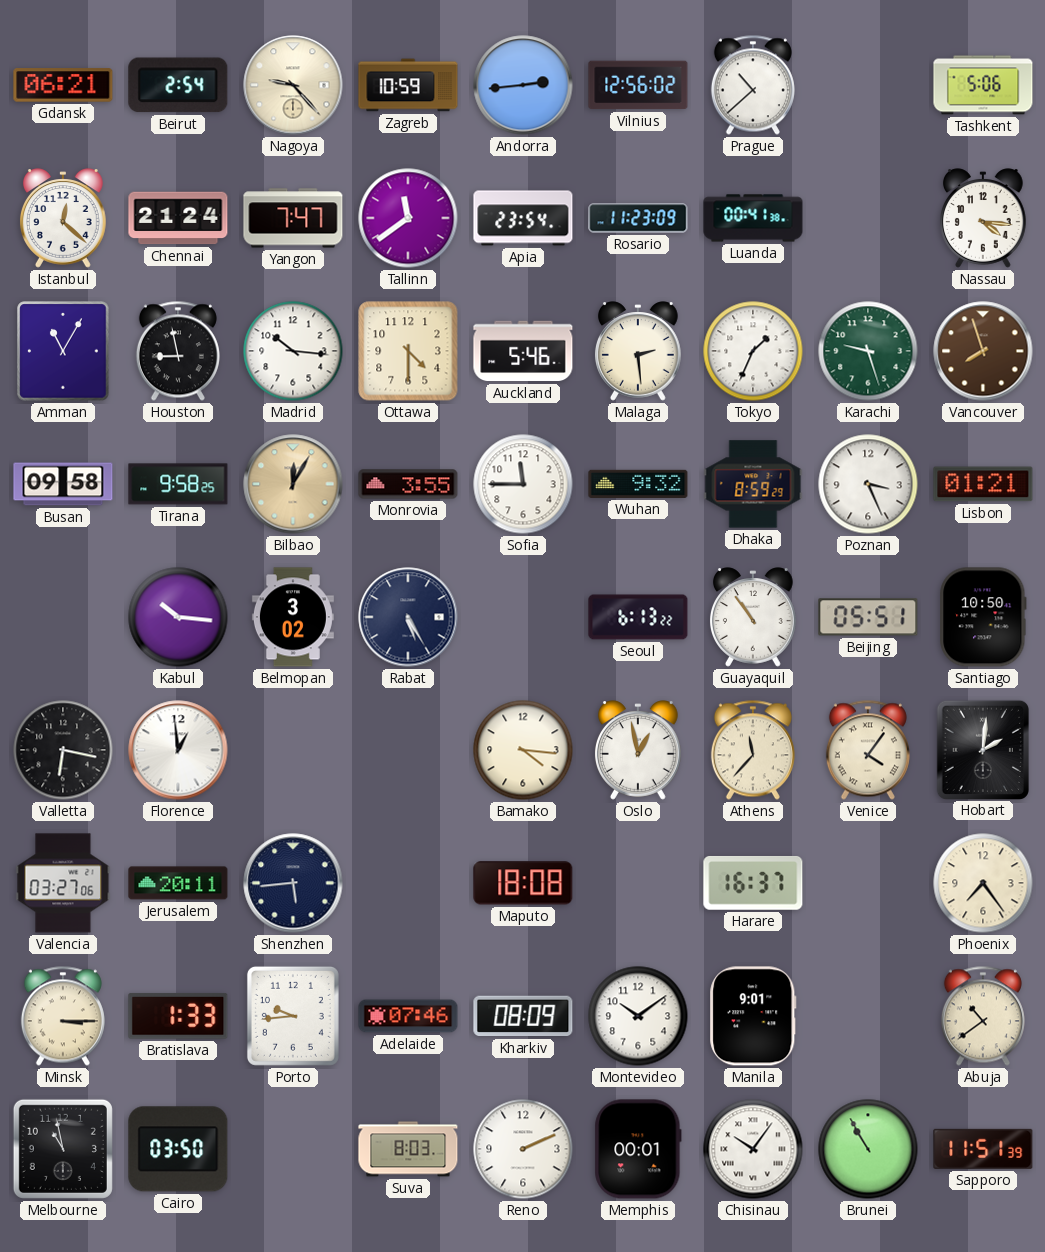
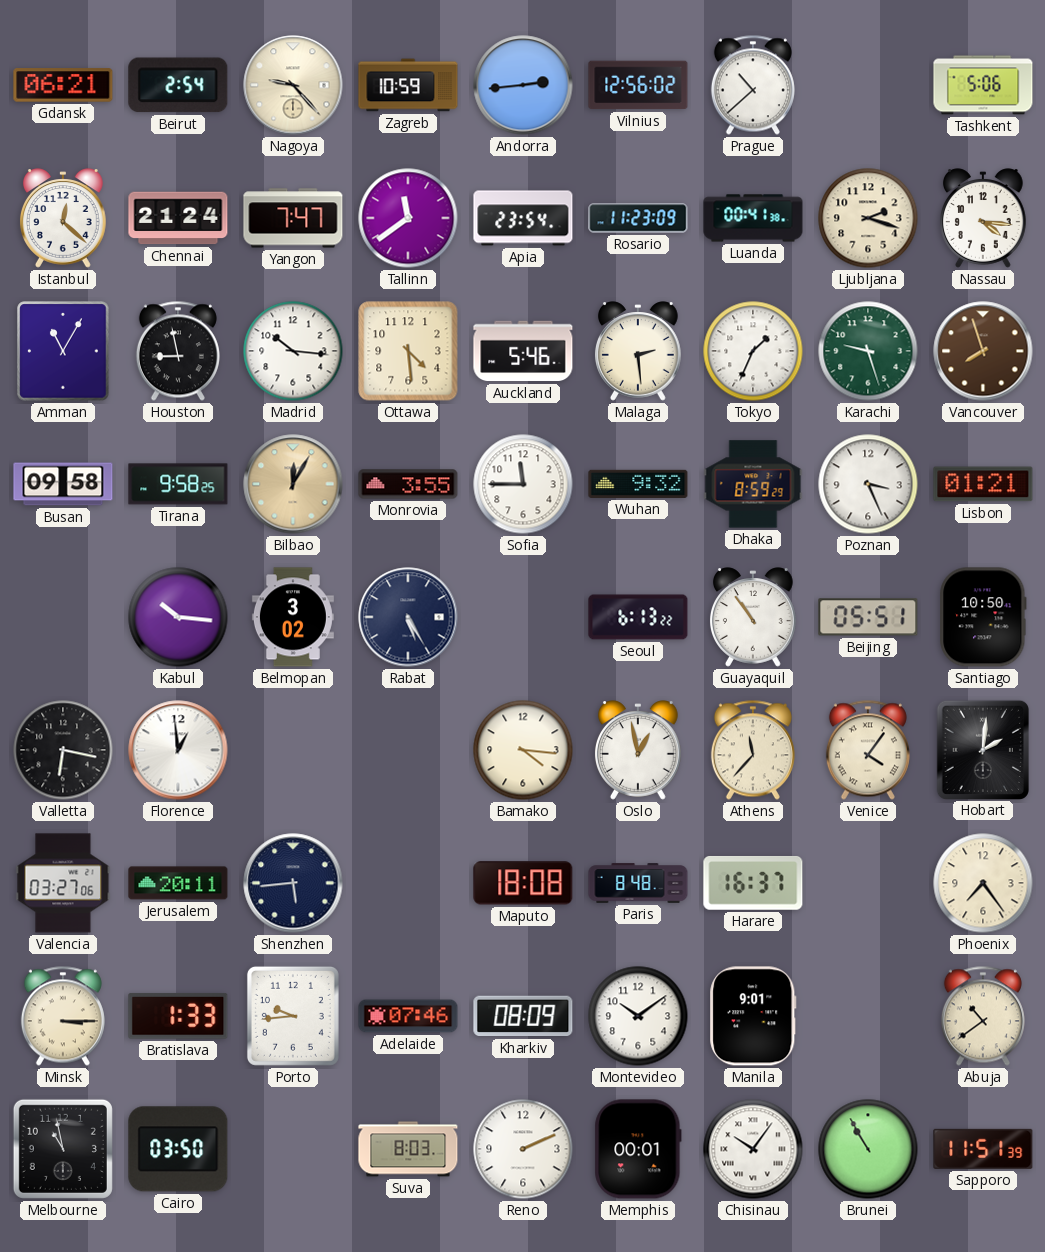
Ljubljana: none -> 2:18 (868, 218)
Ottawa: 4:30 -> 4:29 (408, 351)
Paris: none -> 8:48 (638, 883)
